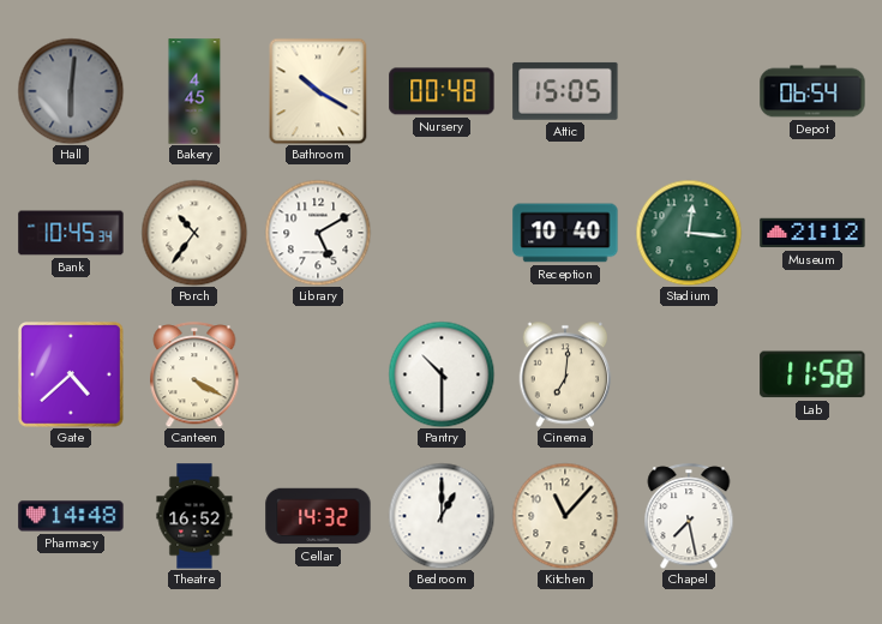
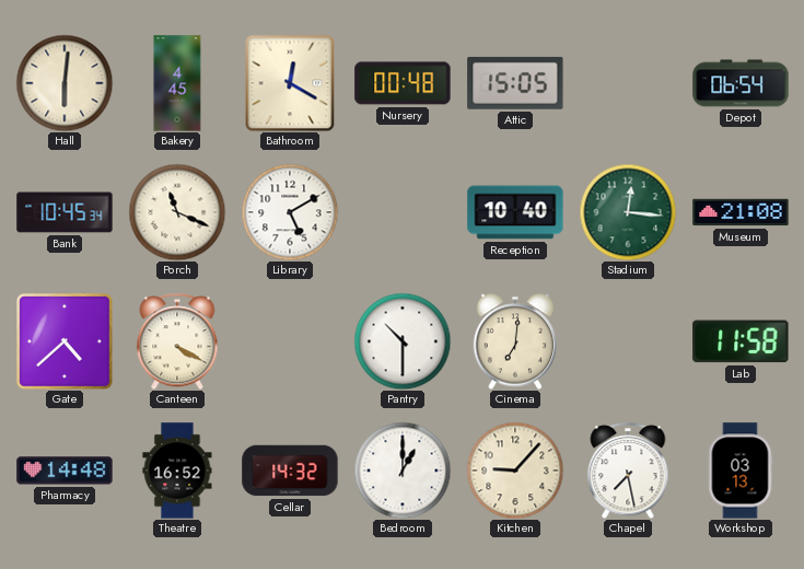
Hall dial: grey -> cream (65, 83)
Bathroom: 10:20 -> 12:20 (290, 83)
Porch: 10:36 -> 11:19 (177, 212)
Museum: 21:12 -> 21:08 (741, 212)
Kitchen: 11:07 -> 9:07 (515, 471)
Workshop: none -> 03:13 (741, 471)
